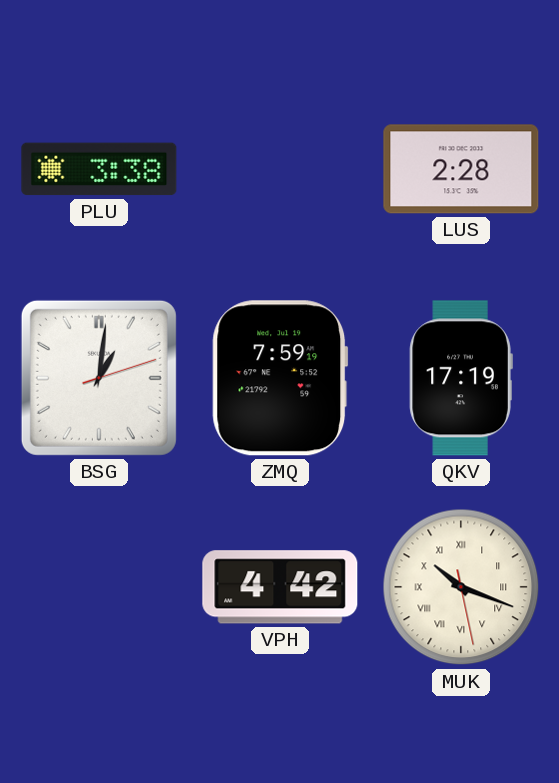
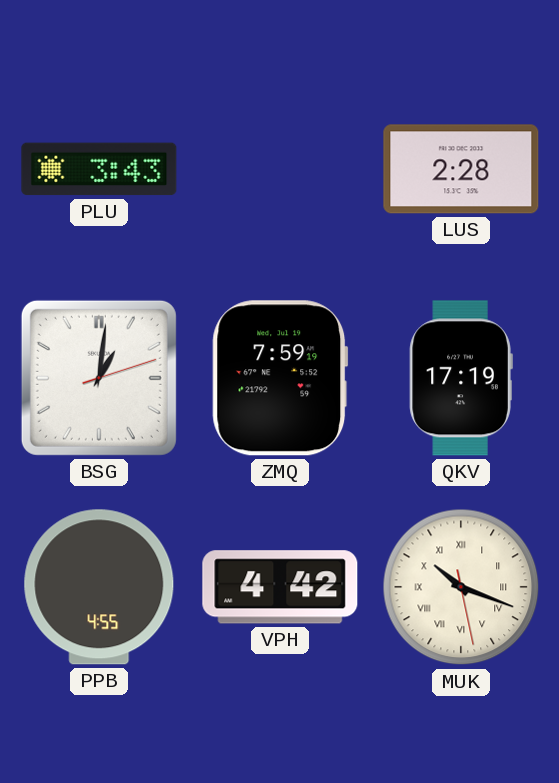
PLU: 3:38 -> 3:43 (99, 169)
PPB: none -> 4:55 (99, 587)
